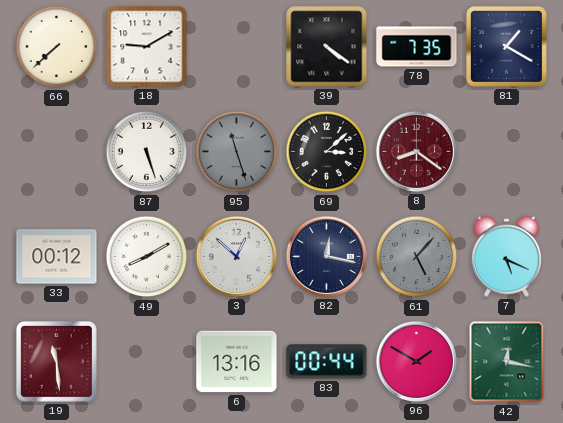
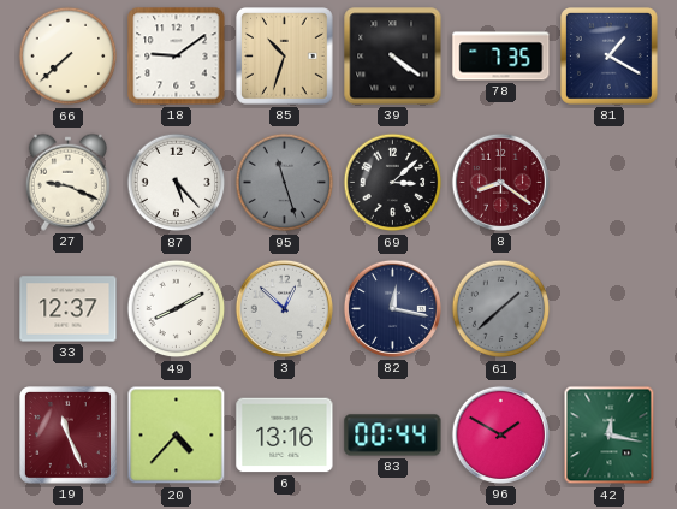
18: 9:10 -> 9:09 (177, 57)
85: none -> 10:33 (285, 57)
27: none -> 9:19 (67, 182)
87: 5:27 -> 5:23 (177, 183)
33: 00:12 -> 12:37 (69, 309)
61: 5:07 -> 1:38 (501, 309)
7: 5:19 -> none (506, 256)
19: 11:29 -> 11:26 (69, 436)
20: none -> 4:37 (177, 436)
